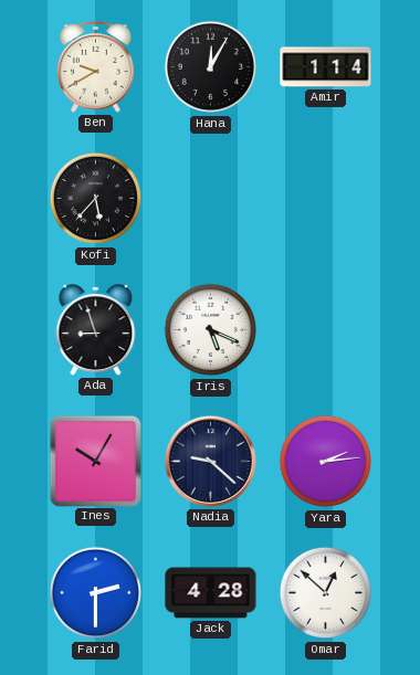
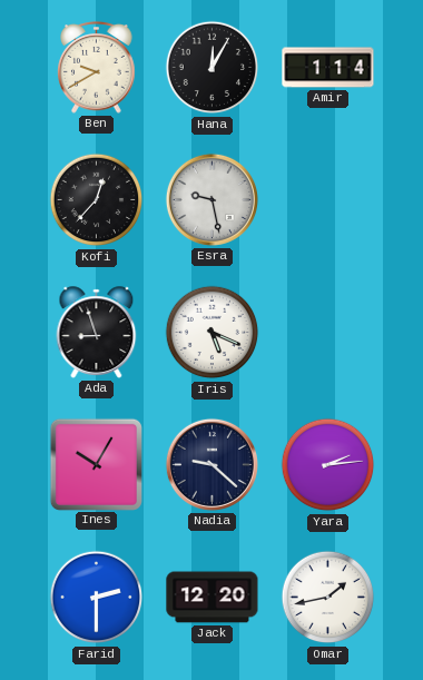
Kofi: 5:37 -> 12:37 (97, 200)
Esra: none -> 9:28 (211, 199)
Jack: 4:28 -> 12:20 (213, 598)
Omar: 12:52 -> 1:43 (328, 598)
